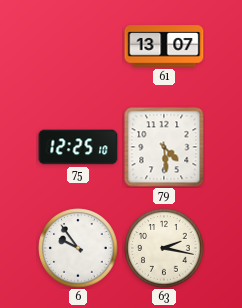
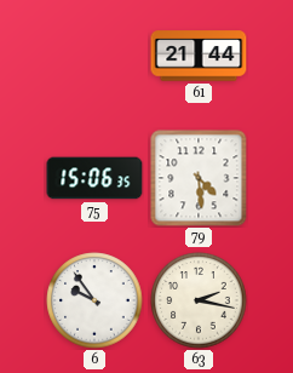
61: 13:07 -> 21:44 (199, 56)
75: 12:25 -> 15:06 (94, 178)
